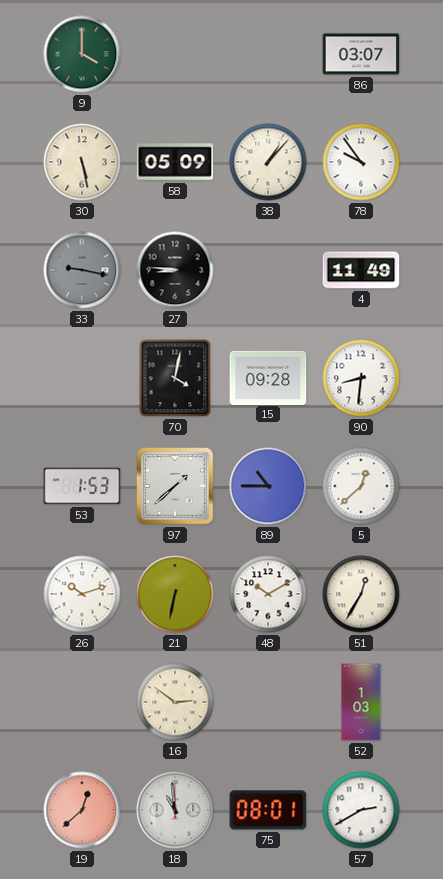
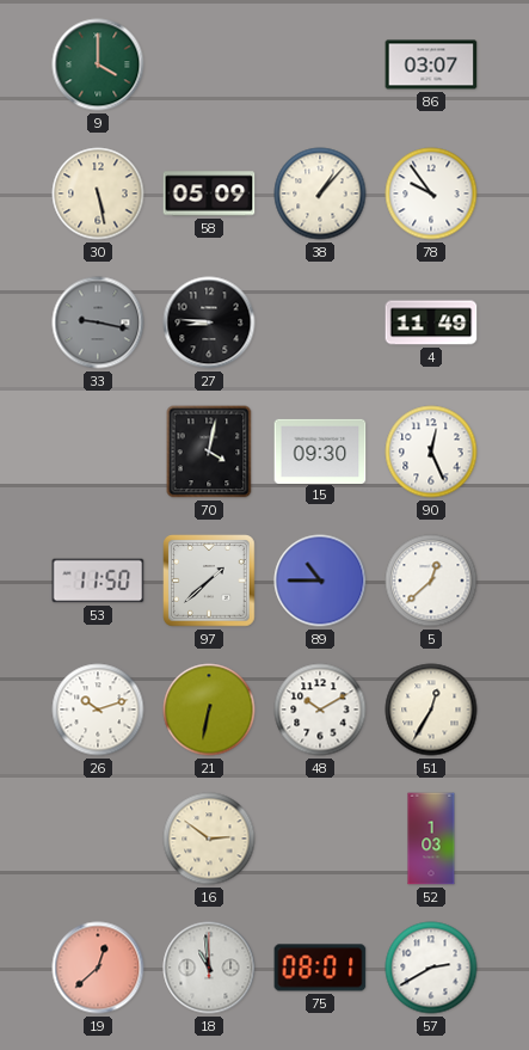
15: 09:28 -> 09:30 (320, 450)
90: 8:31 -> 12:26 (431, 452)
53: 1:53 -> 11:50 (98, 581)
